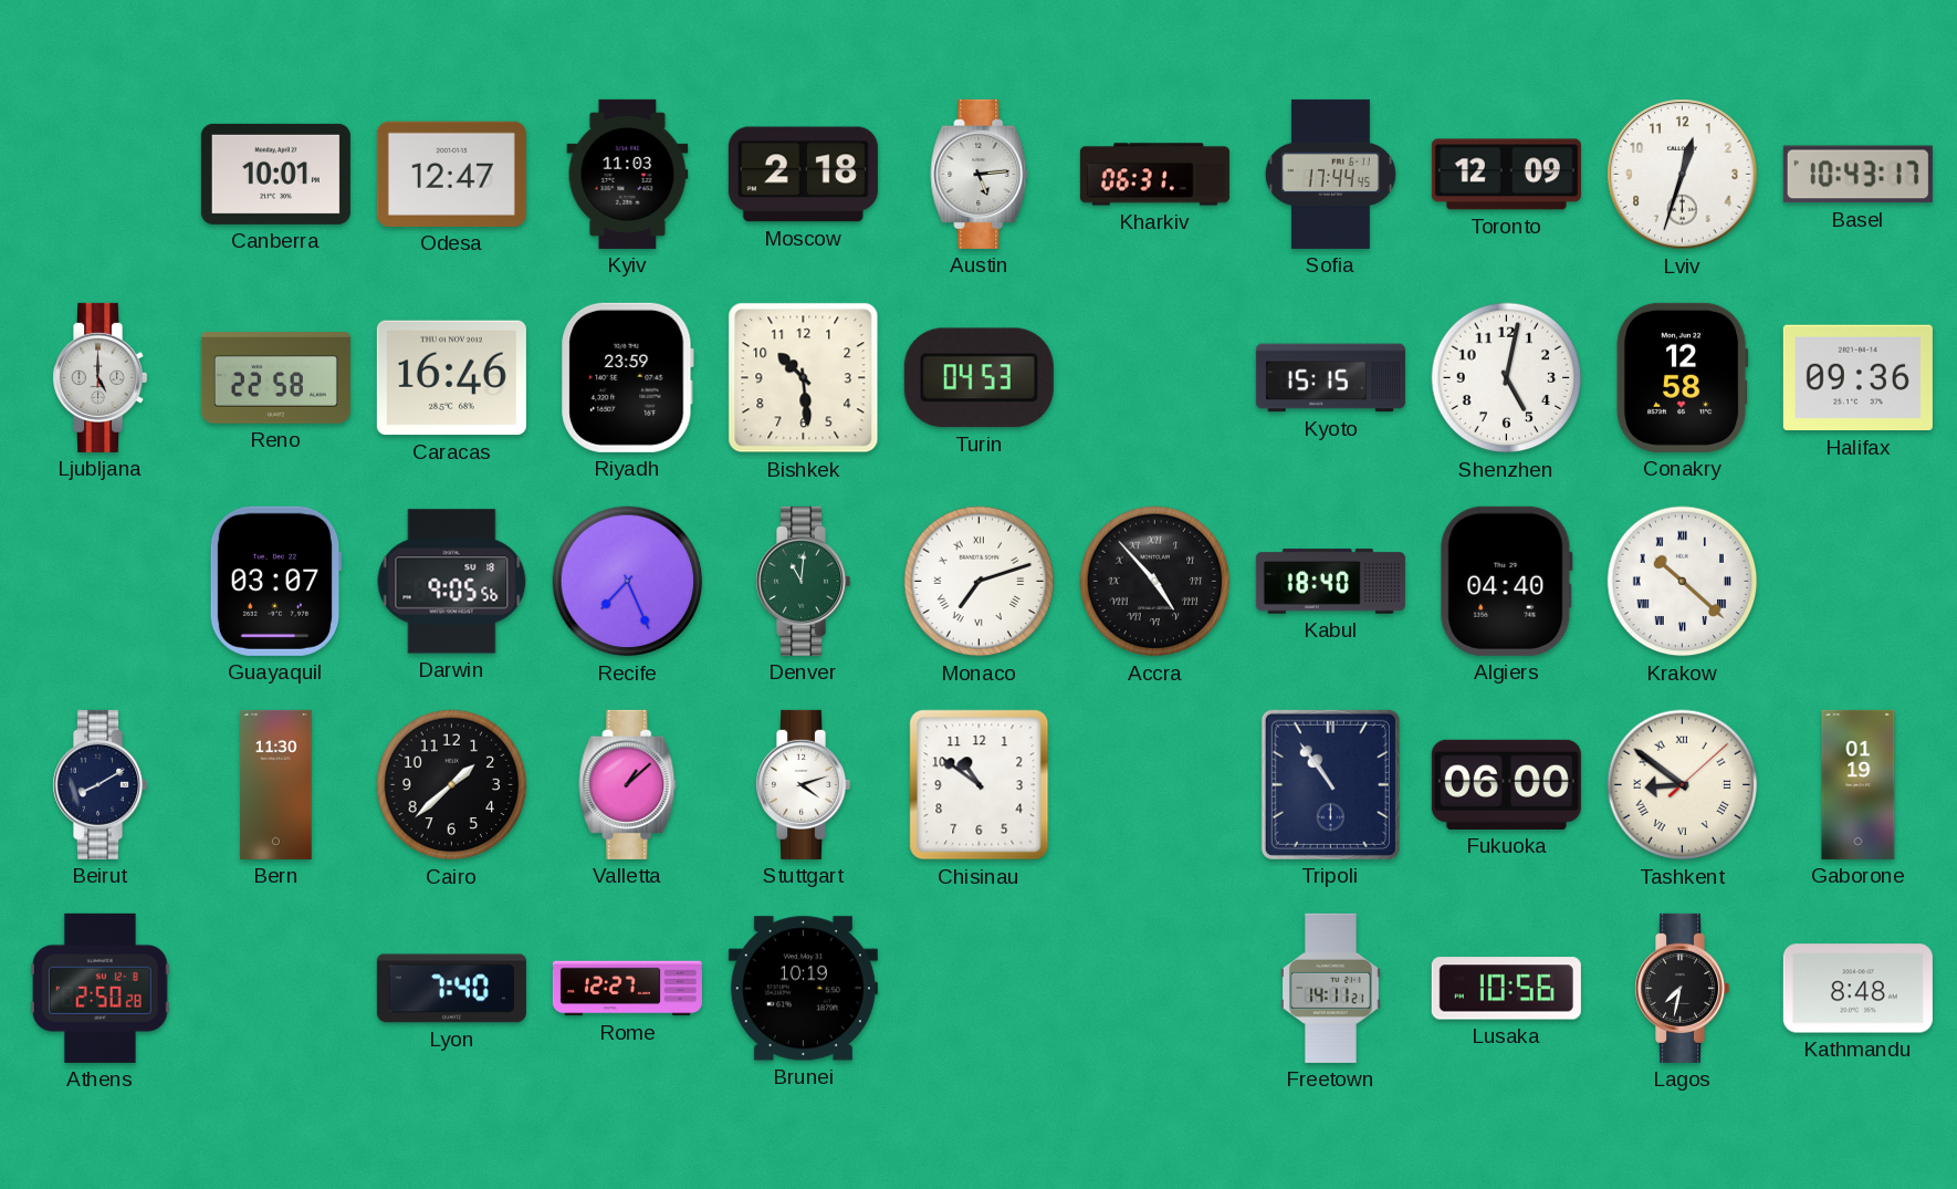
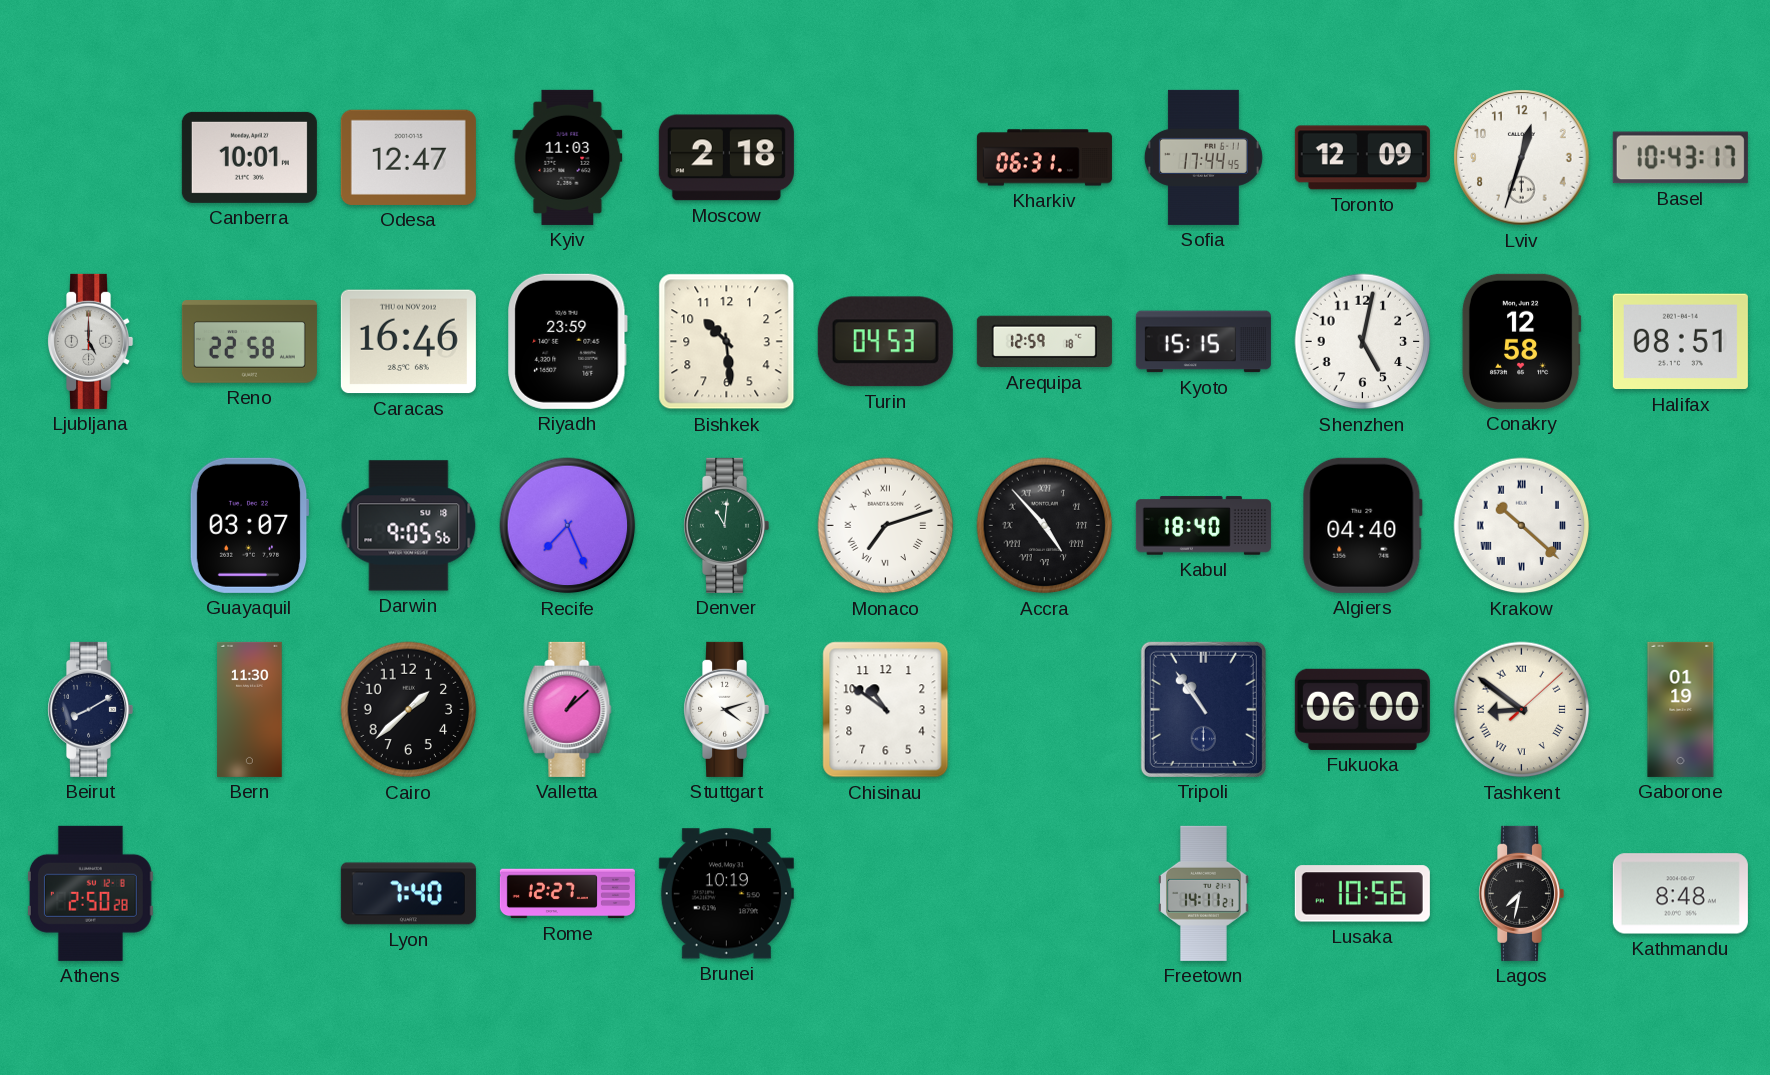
Austin: 5:14 -> none (980, 174)
Arequipa: none -> 12:59 (1044, 342)
Halifax: 09:36 -> 08:51 (1680, 342)
